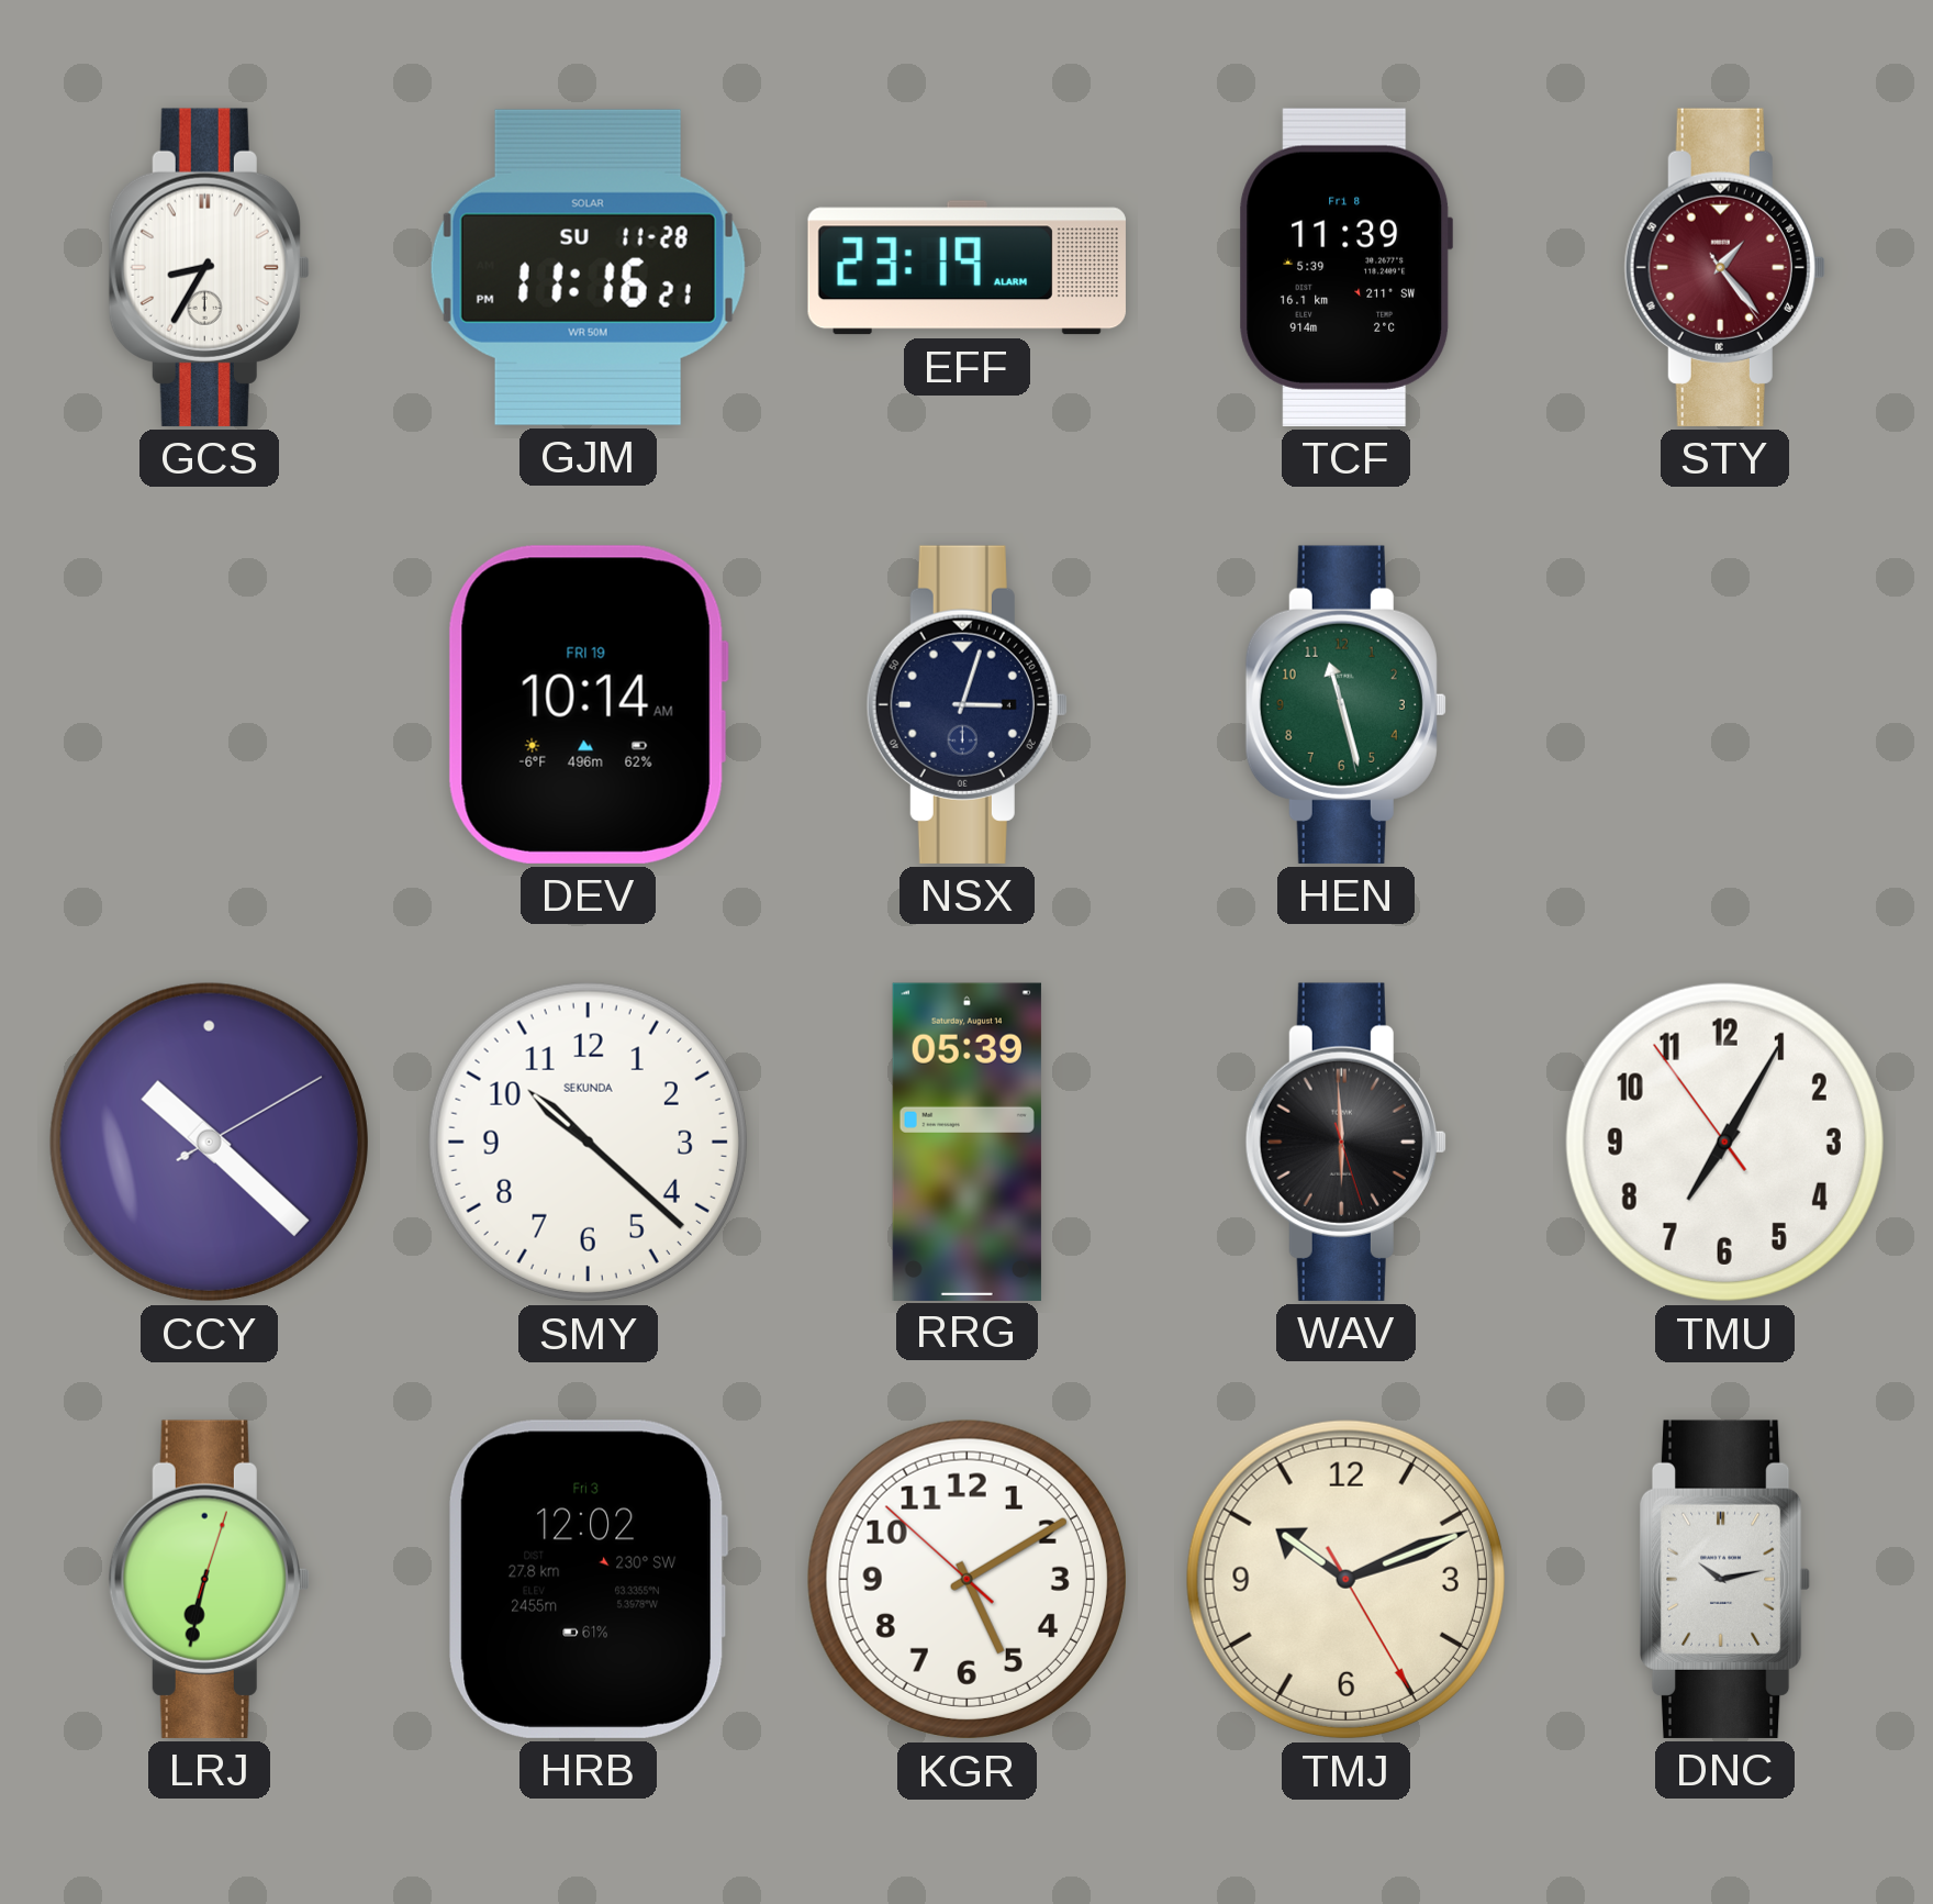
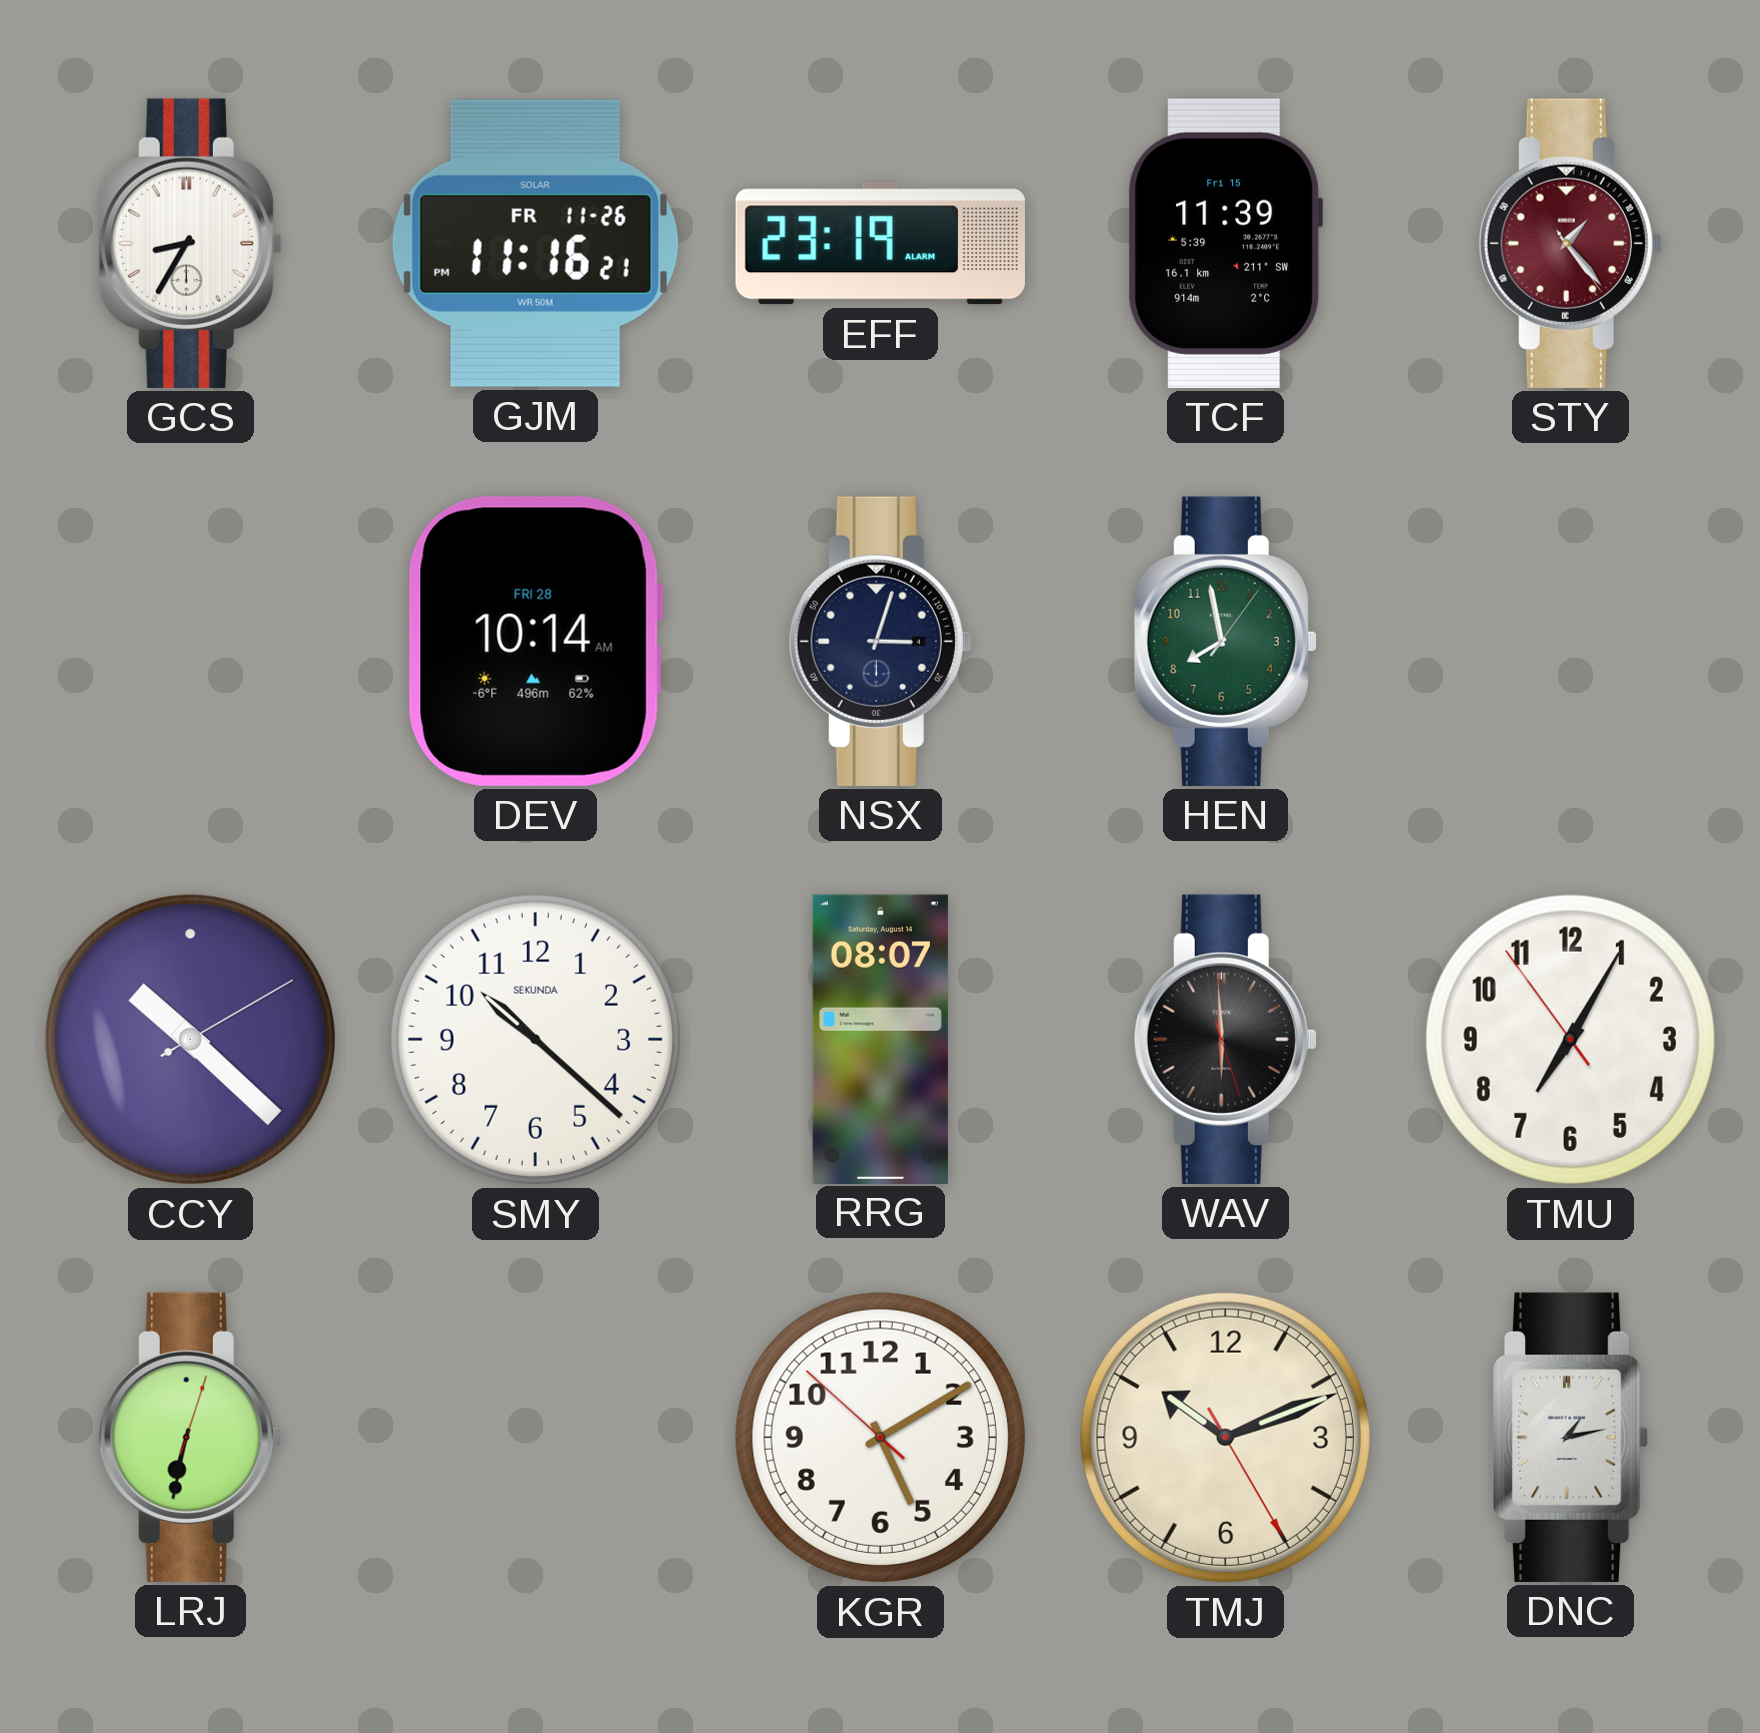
GJM date: SU 11-28 -> FR 11-26 (535, 243)
TCF date: Fri 8 -> Fri 15 (1226, 243)
DEV date: FRI 19 -> FRI 28 (535, 641)
HEN: 11:27 -> 7:58 (1225, 641)
RRG: 05:39 -> 08:07 (880, 1039)
HRB: 12:02 -> none (588, 1579)
DNC: 10:13 -> 1:13 (1571, 1437)
